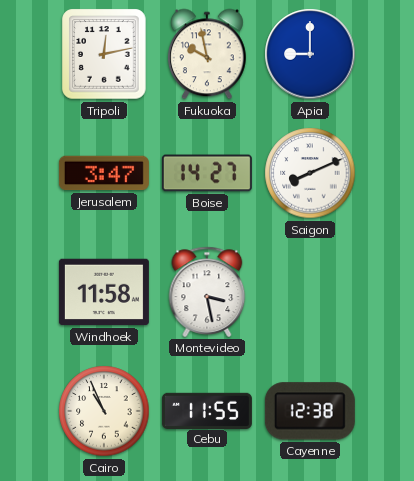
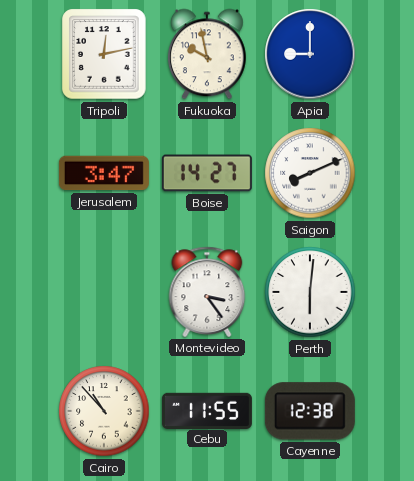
Windhoek: 11:58 -> none (104, 292)
Montevideo: 3:28 -> 3:24 (207, 292)
Perth: none -> 6:01 (310, 292)
Cairo: 10:56 -> 10:53 (104, 411)
